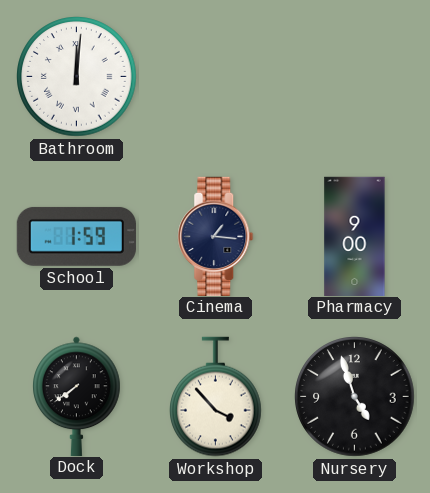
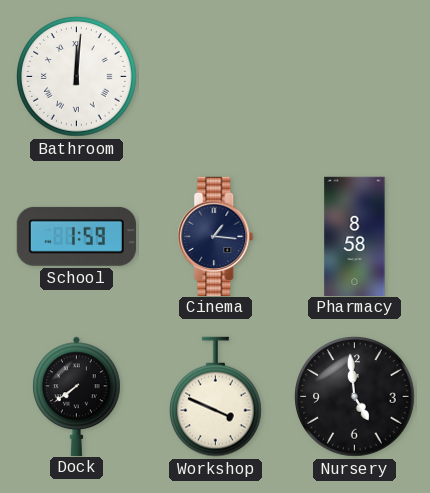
Pharmacy: 9:00 -> 8:58 (355, 236)
Workshop: 3:53 -> 3:49 (216, 397)
Nursery: 4:57 -> 4:59 (355, 397)
